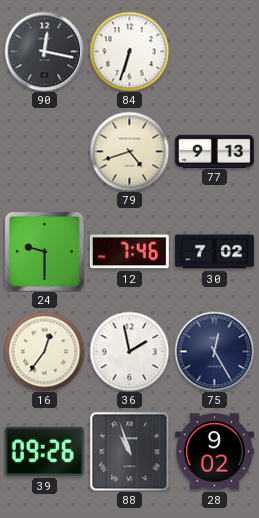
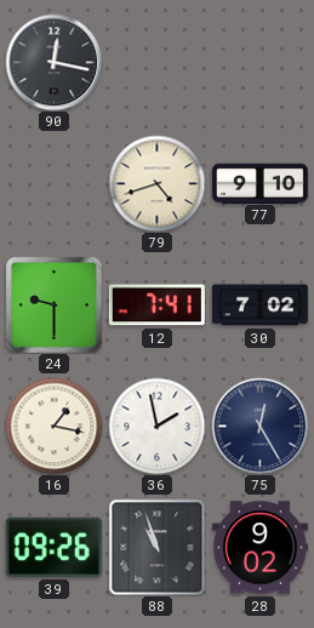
84: 6:33 -> none (129, 51)
77: 9:13 -> 9:10 (259, 183)
12: 7:46 -> 7:41 (156, 306)
16: 12:36 -> 1:17 (53, 426)
